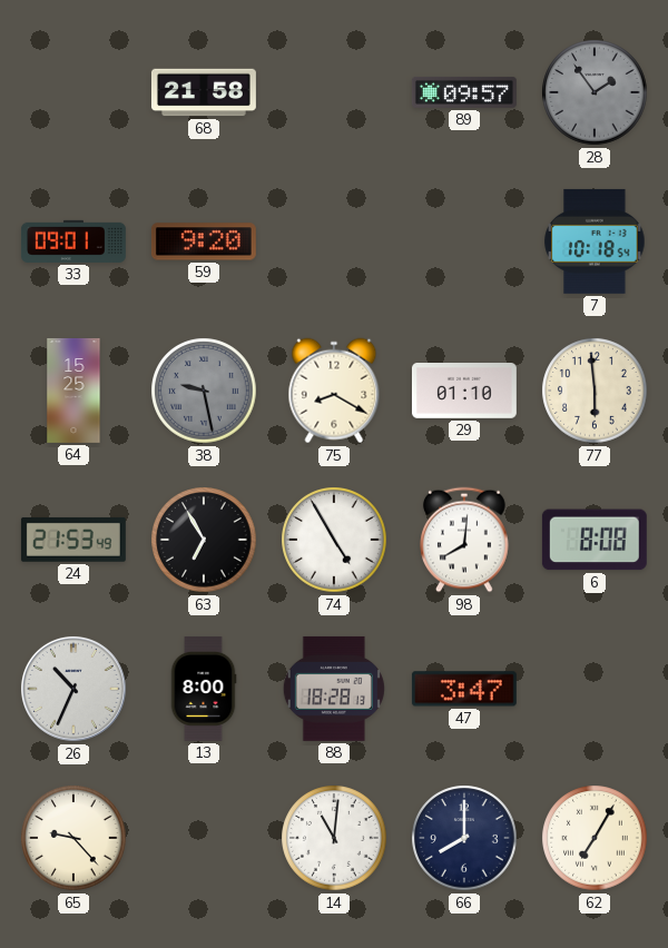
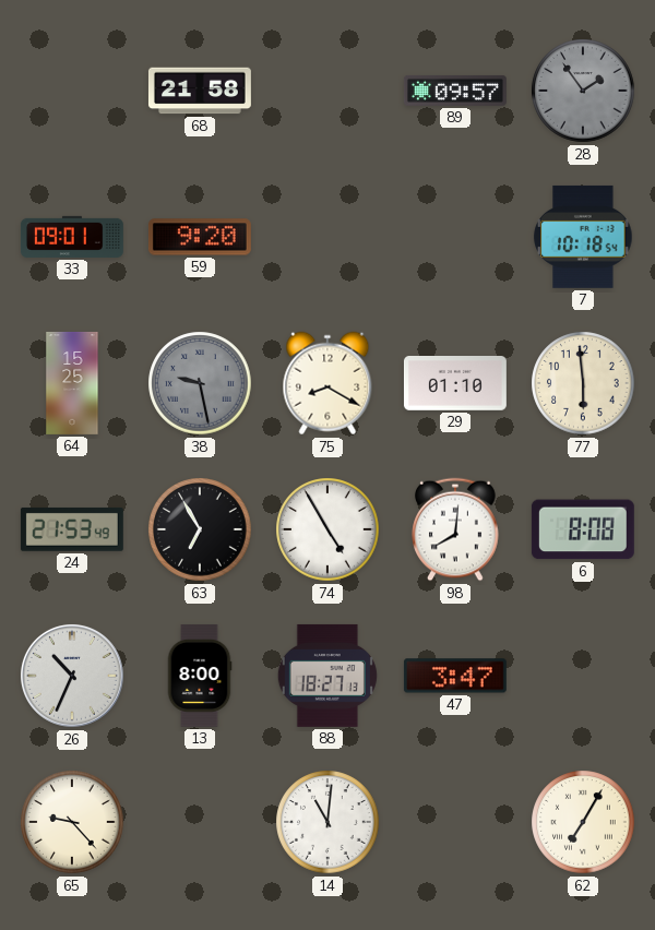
88: 18:28 -> 18:27 (327, 676)
66: 8:00 -> none (464, 838)
